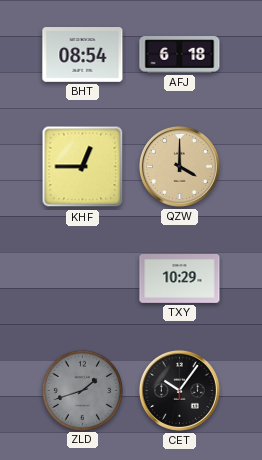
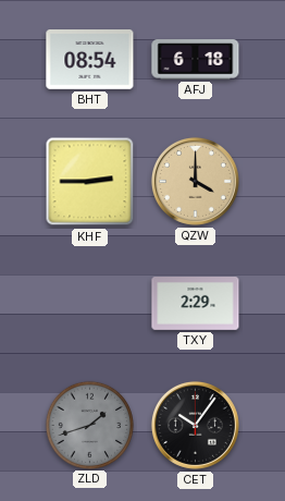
KHF: 12:45 -> 2:45 (90, 182)
TXY: 10:29 -> 2:29 (196, 304)
